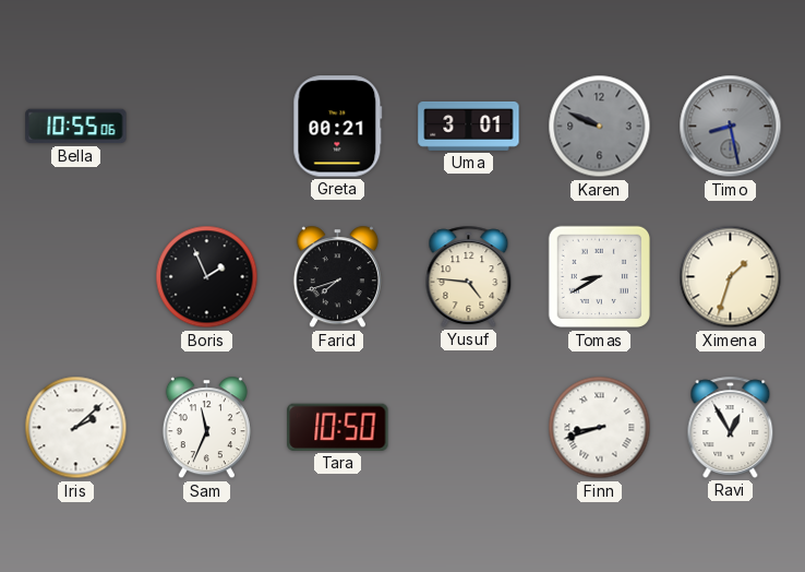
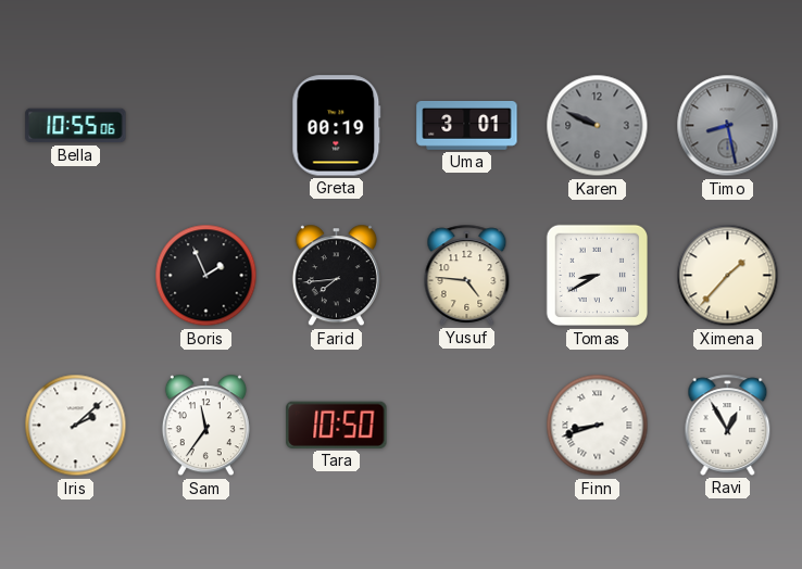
Greta: 00:21 -> 00:19 (337, 126)
Farid: 7:42 -> 7:44 (336, 276)
Ximena: 1:33 -> 1:37 (728, 276)
Sam: 11:34 -> 11:36 (205, 426)
